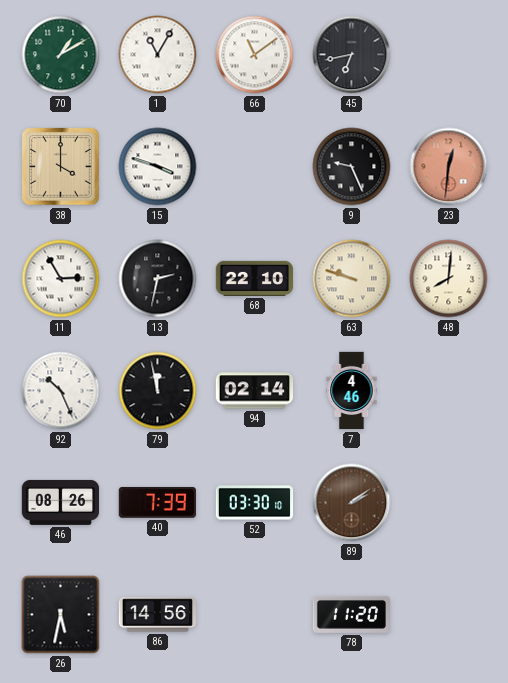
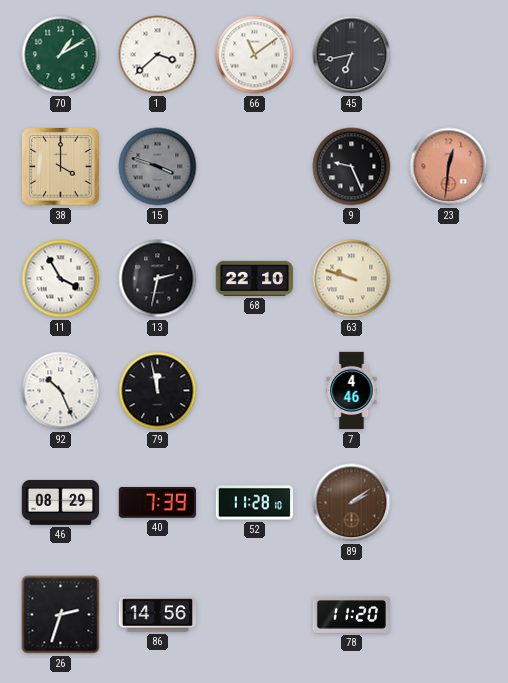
1: 11:05 -> 3:38 (158, 55)
15 dial: white -> grey (158, 167)
11: 2:55 -> 3:55 (61, 279)
48: 8:01 -> none (449, 279)
94: 02:14 -> none (255, 391)
46: 08:26 -> 08:29 (60, 502)
52: 03:30 -> 11:28 (255, 503)
26: 5:32 -> 2:33 (61, 615)
